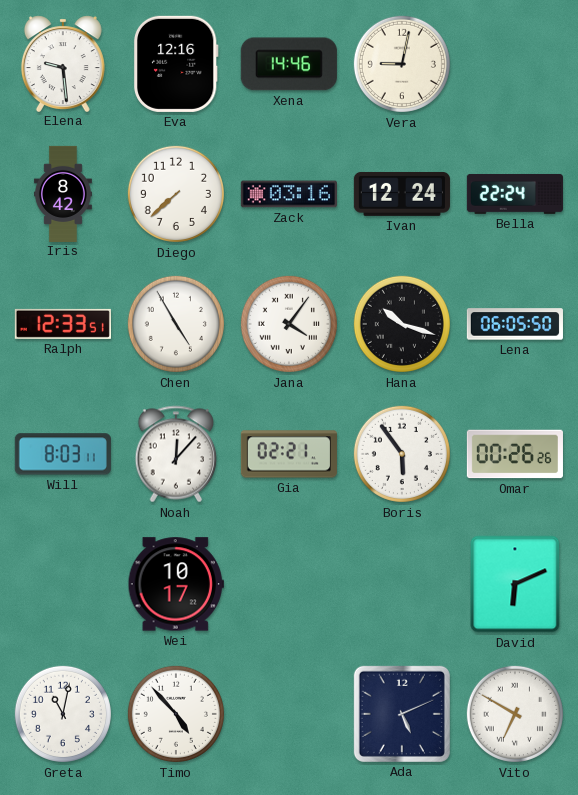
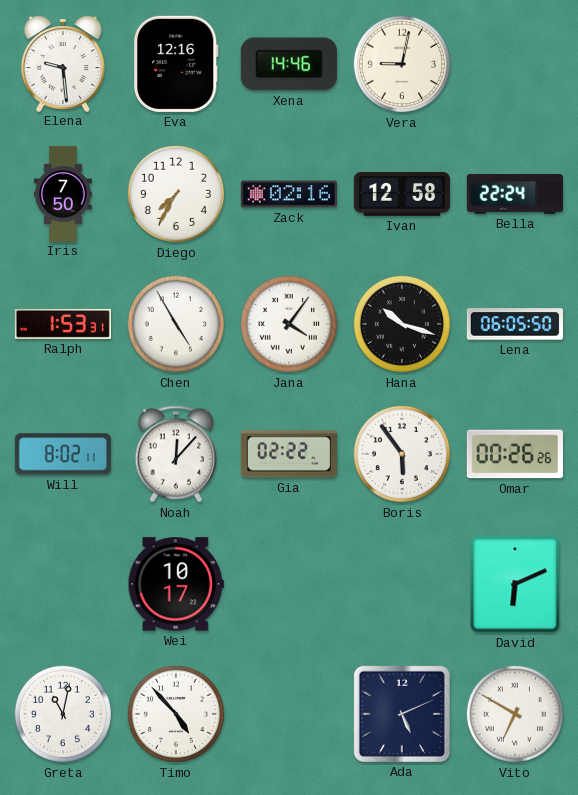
Iris: 8:42 -> 7:50 (63, 193)
Diego: 7:38 -> 7:35 (176, 194)
Zack: 03:16 -> 02:16 (289, 194)
Ivan: 12:24 -> 12:58 (402, 194)
Ralph: 12:33 -> 1:53 (63, 324)
Will: 8:03 -> 8:02 (63, 454)
Gia: 02:21 -> 02:22 (289, 454)
